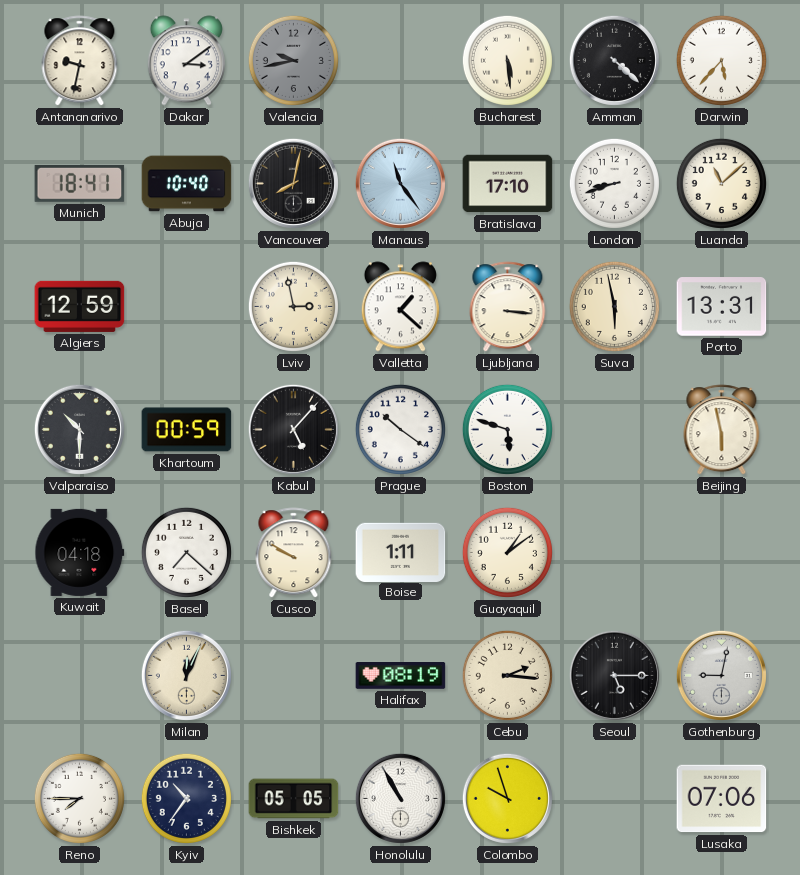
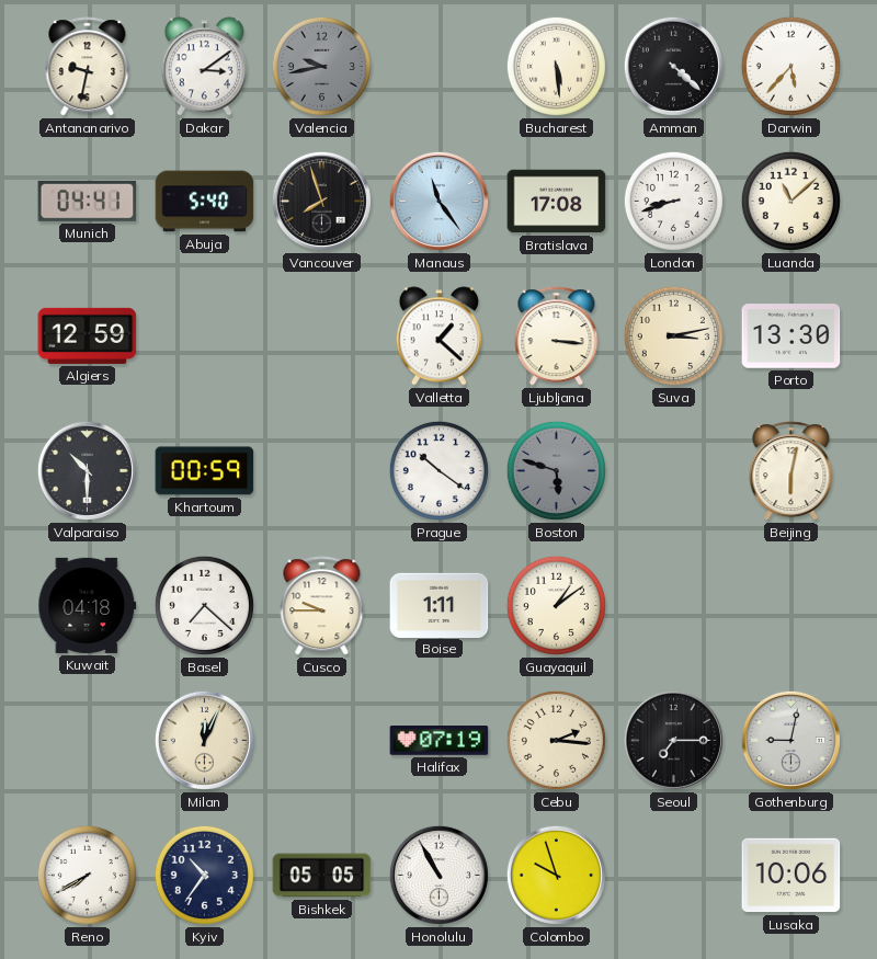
Munich: 18:41 -> 04:41 (88, 201)
Abuja: 10:40 -> 5:40 (205, 202)
Vancouver: 8:02 -> 7:57 (321, 201)
Bratislava: 17:10 -> 17:08 (557, 202)
Lviv: 2:58 -> none (293, 306)
Suva: 5:58 -> 3:13 (673, 335)
Porto: 13:31 -> 13:30 (791, 336)
Kabul: 5:07 -> none (293, 429)
Boston dial: white -> grey (556, 470)
Beijing: 5:58 -> 6:02 (791, 471)
Cusco: 9:50 -> 9:45 (322, 606)
Halifax: 08:19 -> 07:19 (440, 741)
Seoul: 5:15 -> 7:15 (673, 740)
Reno: 7:45 -> 7:40 (87, 875)
Lusaka: 07:06 -> 10:06 (791, 876)
